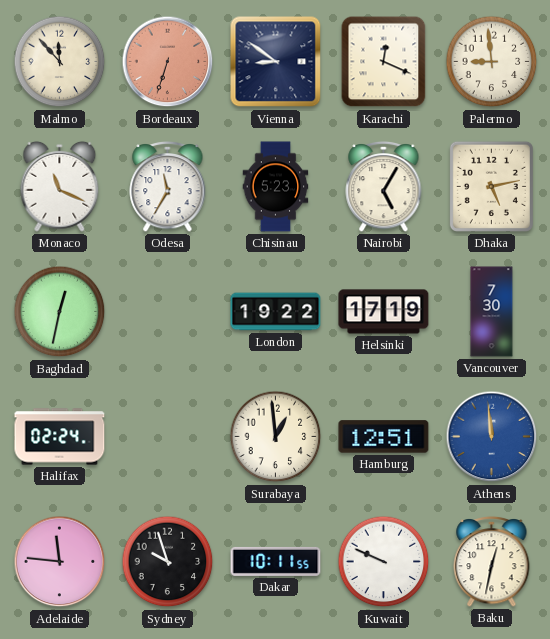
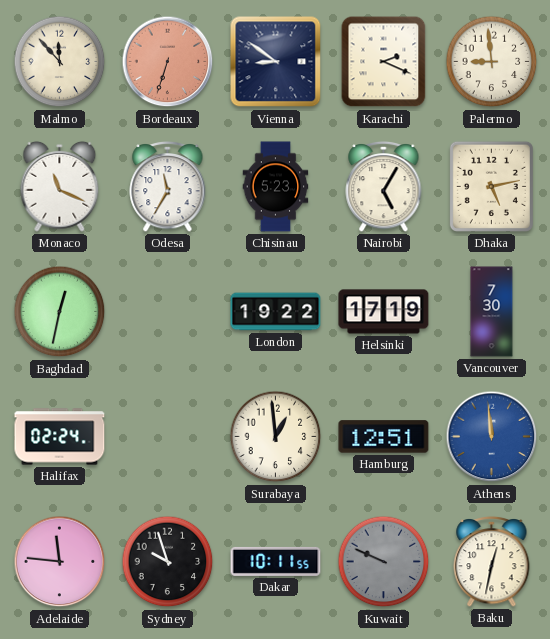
Karachi: 12:19 -> 2:19 (384, 62)
Kuwait dial: white -> grey (384, 562)
